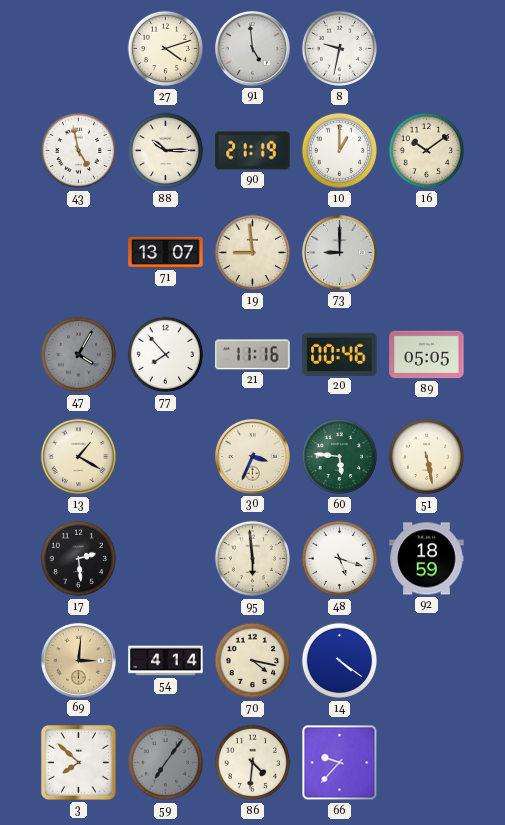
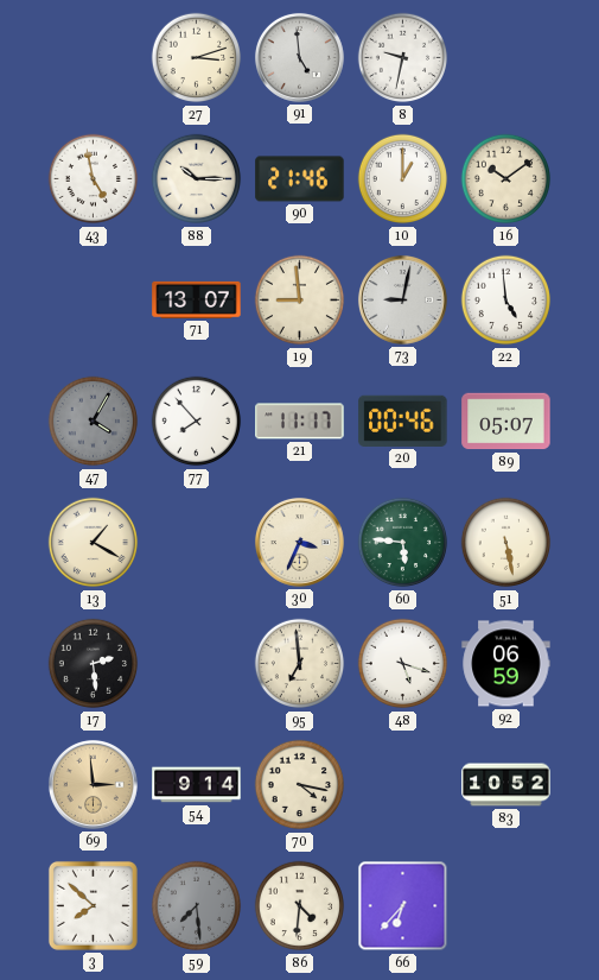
27: 4:12 -> 3:12 (197, 58)
90: 21:19 -> 21:46 (300, 179)
73: 9:00 -> 9:02 (402, 299)
22: none -> 4:59 (506, 301)
21: 11:16 -> 11:17 (300, 422)
89: 05:05 -> 05:07 (506, 422)
95: 5:59 -> 6:59 (300, 664)
92: 18:59 -> 06:59 (506, 664)
69: 3:01 -> 2:59 (93, 784)
54: 4:14 -> 9:14 (197, 785)
14: 4:21 -> none (340, 661)
83: none -> 10:52 (506, 785)
59: 7:06 -> 7:29 (197, 906)
66: 9:37 -> 6:37 (403, 906)
